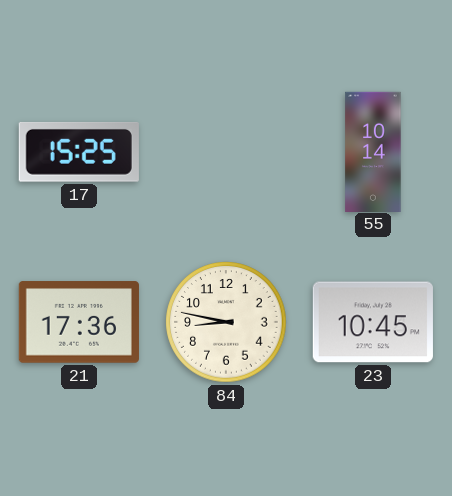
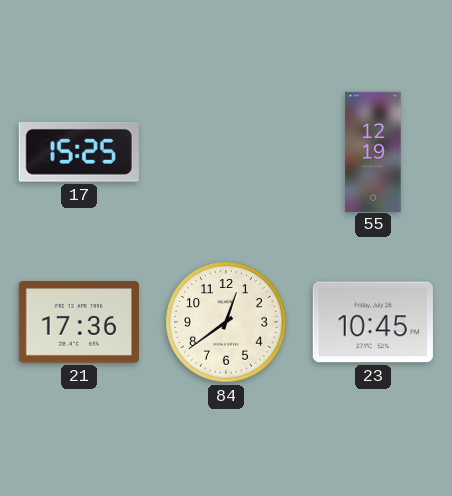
55: 10:14 -> 12:19 (373, 151)
84: 8:47 -> 12:39 (226, 322)
